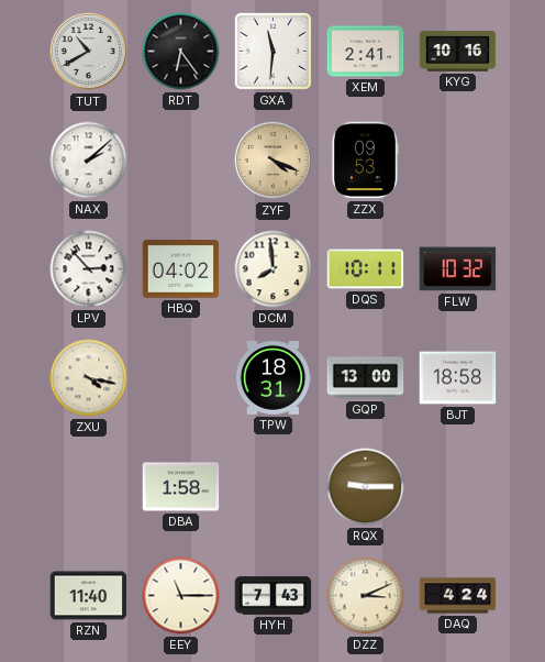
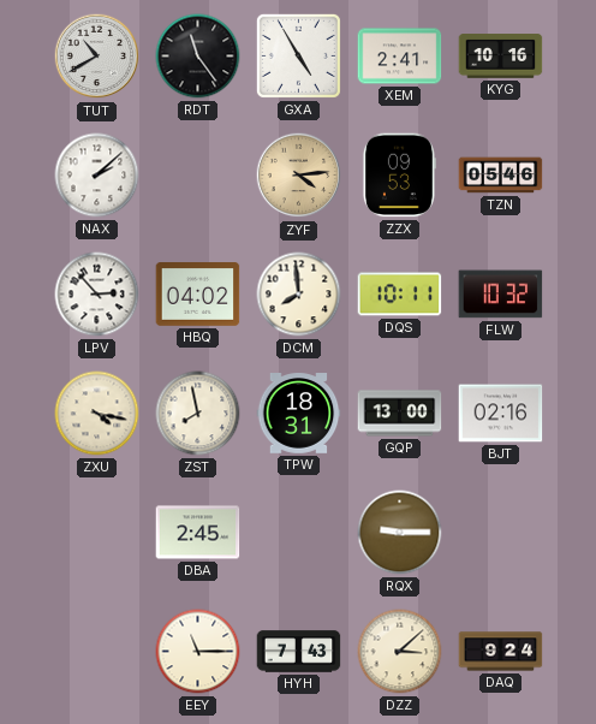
RDT: 6:24 -> 11:24 (198, 57)
GXA: 11:31 -> 4:55 (298, 55)
ZYF: 4:19 -> 4:14 (299, 176)
TZN: none -> 05:46 (501, 176)
ZST: none -> 7:58 (198, 414)
BJT: 18:58 -> 02:16 (501, 414)
DBA: 1:58 -> 2:45 (198, 533)
RZN: 11:40 -> none (89, 596)
DZZ: 3:11 -> 3:08 (400, 652)
DAQ: 4:24 -> 9:24 (501, 652)
